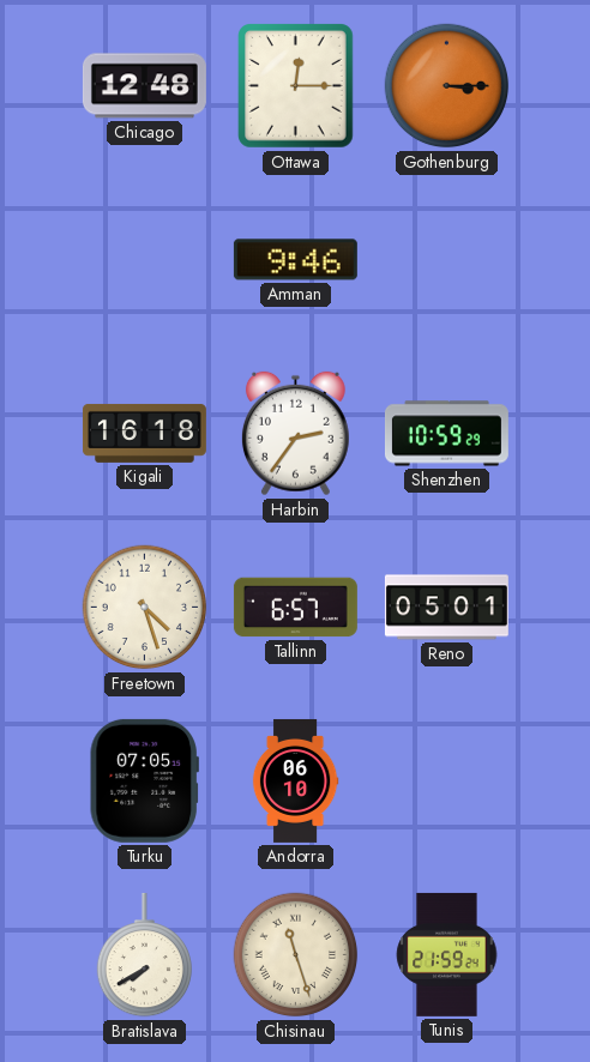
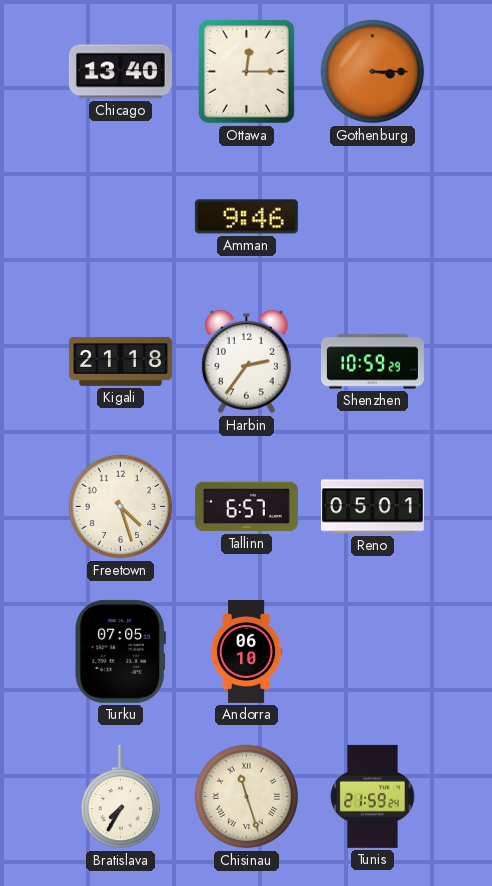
Chicago: 12:48 -> 13:40 (120, 72)
Kigali: 16:18 -> 21:18 (120, 361)
Bratislava: 7:40 -> 7:35 (120, 797)
